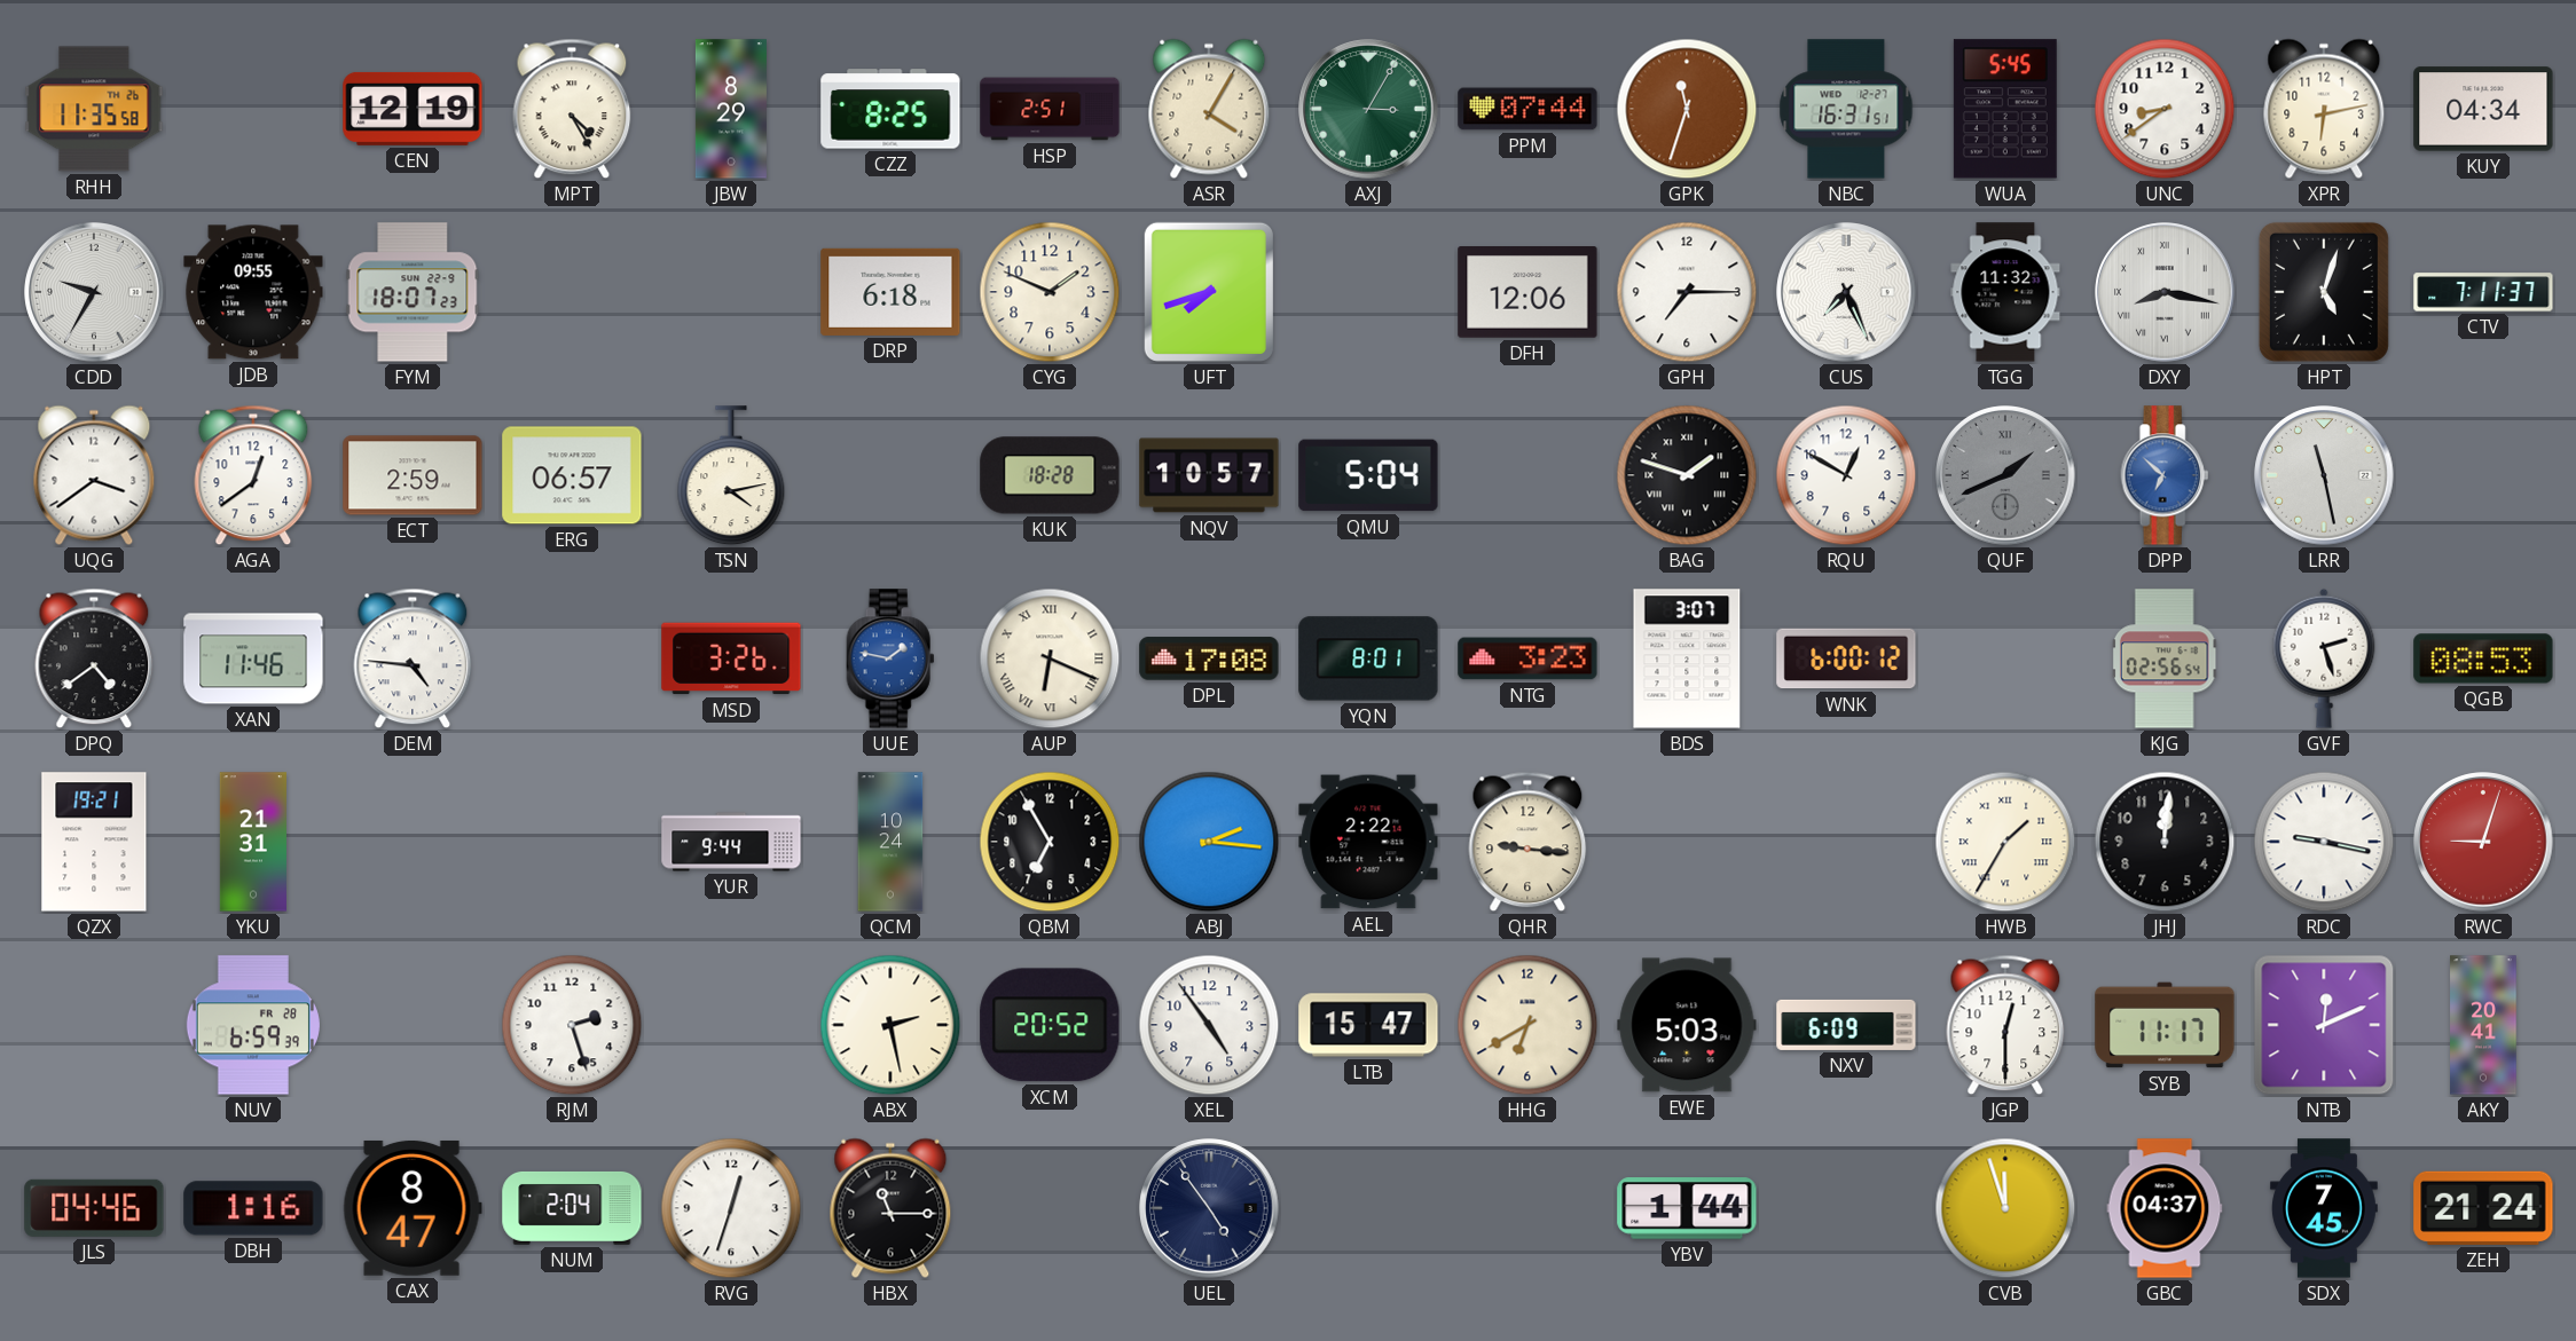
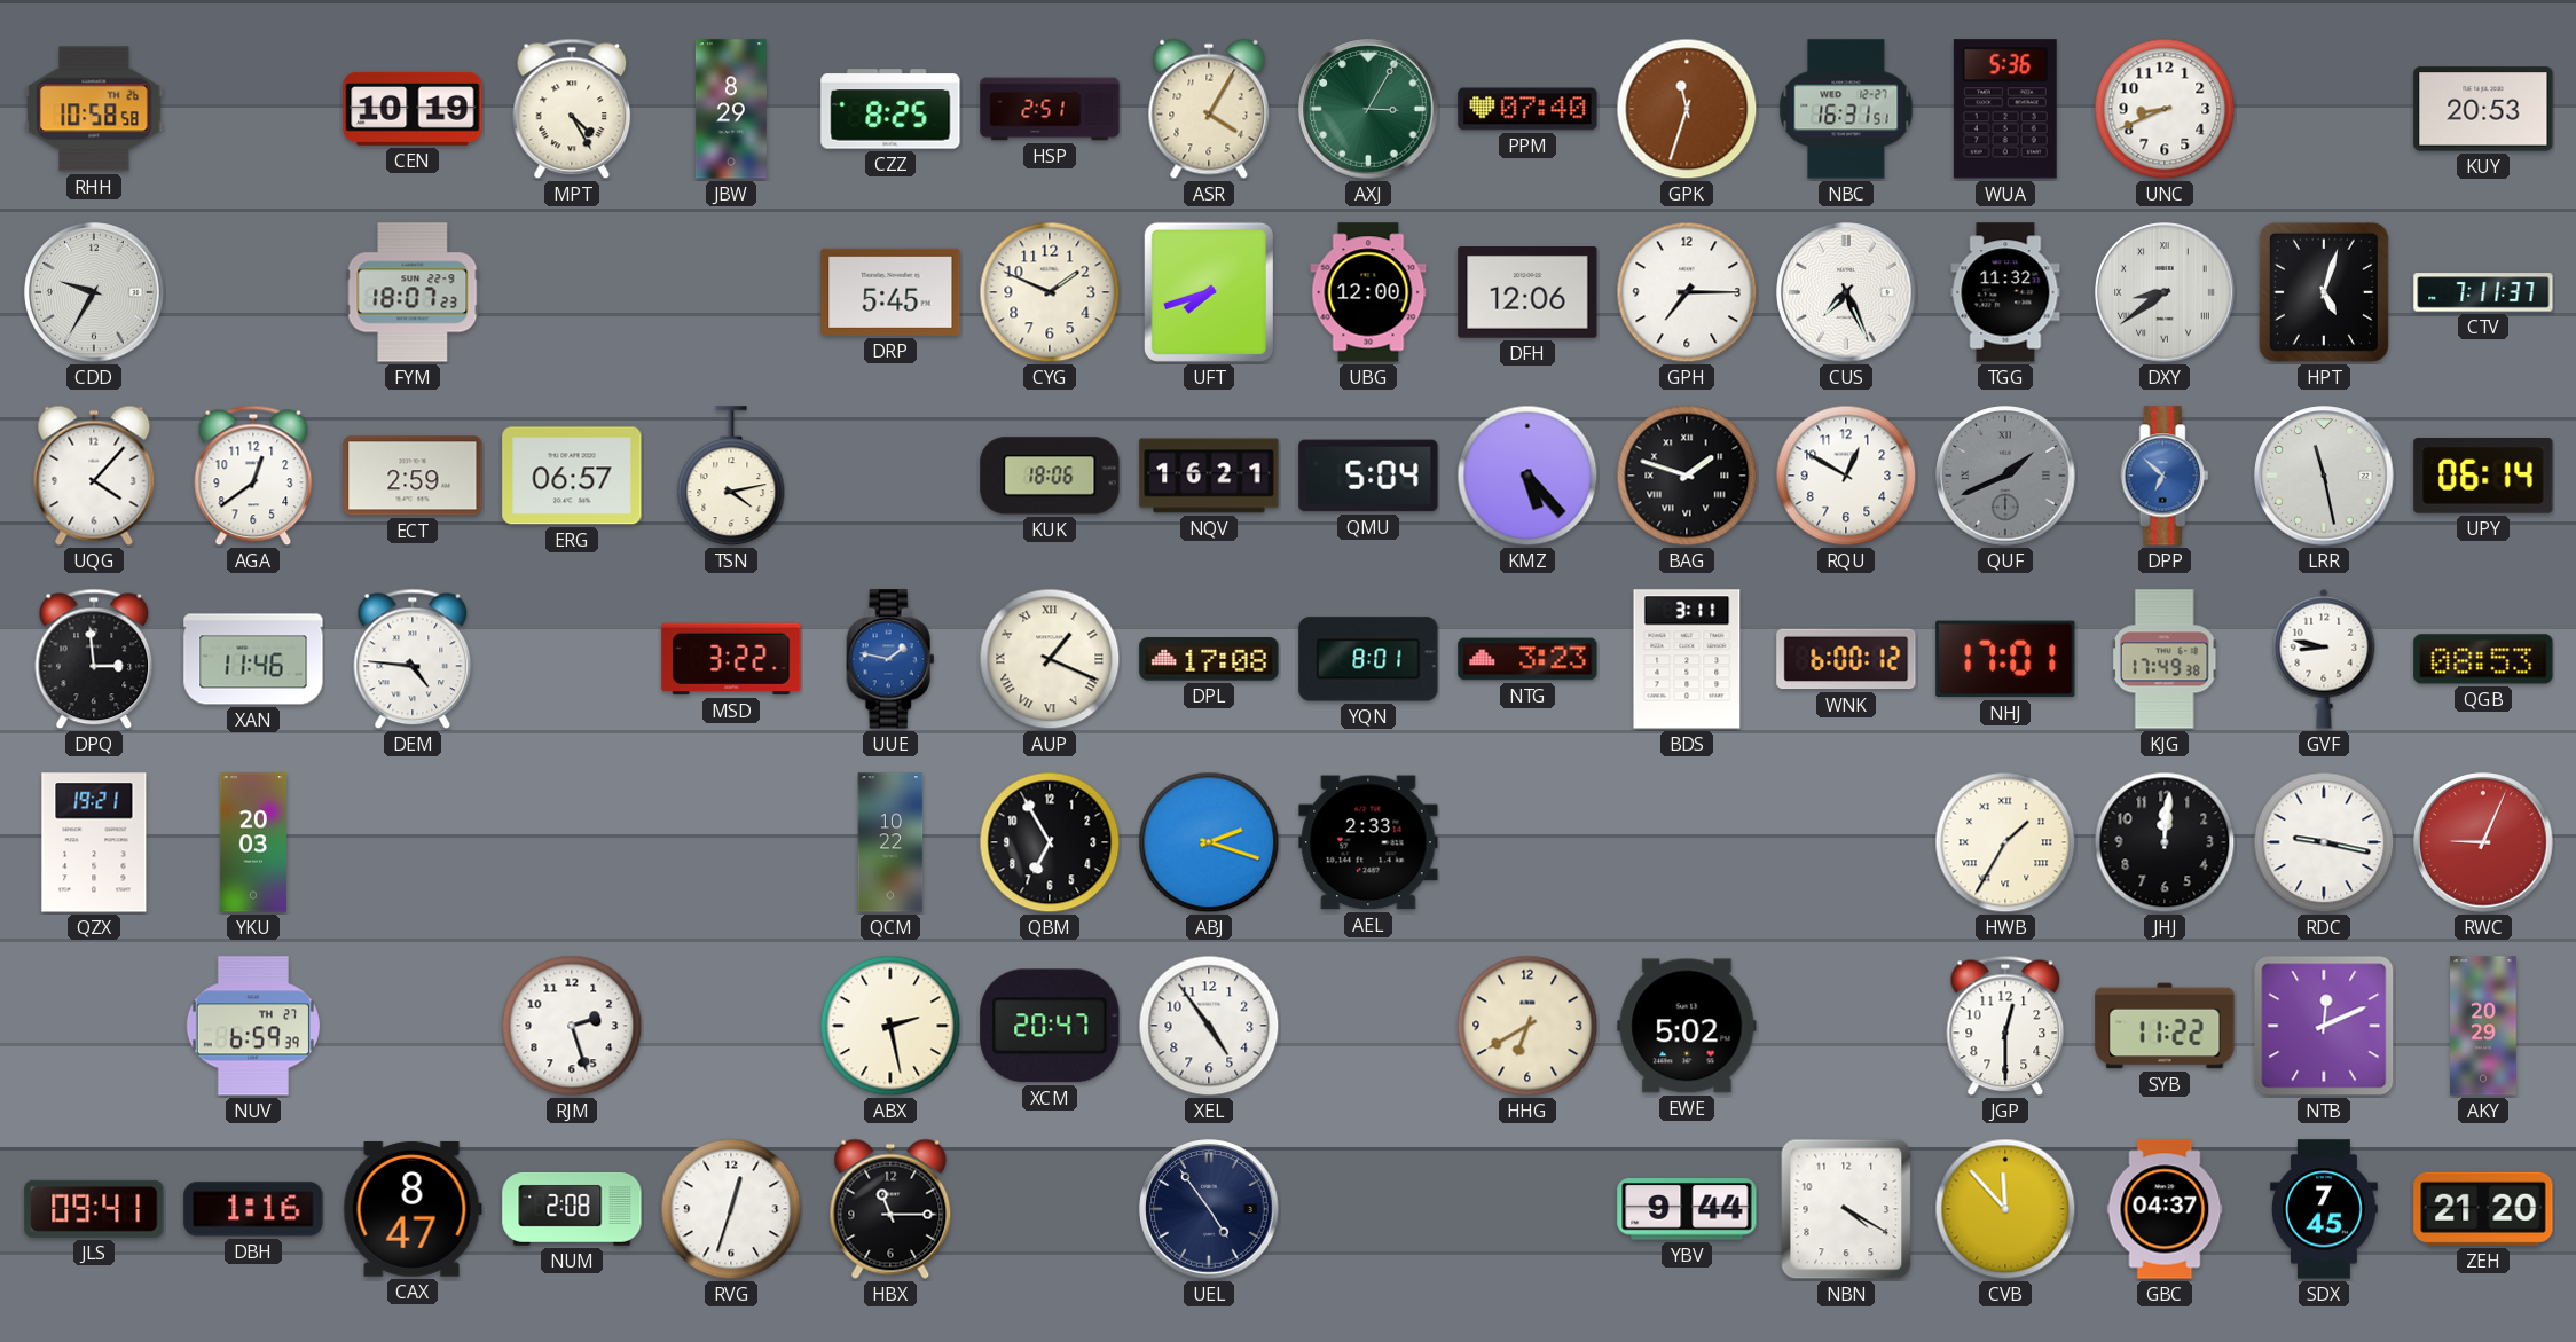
RHH: 11:35 -> 10:58 (94, 109)
CEN: 12:19 -> 10:19 (413, 109)
PPM: 07:44 -> 07:40 (1527, 109)
WUA: 5:45 -> 5:36 (2005, 109)
UNC: 8:39 -> 8:41 (2165, 109)
XPR: 6:13 -> none (2324, 109)
KUY: 04:34 -> 20:53 (2483, 109)
JDB: 09:55 -> none (253, 292)
DRP: 6:18 -> 5:45 (890, 292)
UBG: none -> 12:00 (1368, 292)
DXY: 8:17 -> 8:39 (2165, 292)
UQG: 3:39 -> 4:07 (94, 476)
KUK: 18:28 -> 18:06 (1050, 476)
NQV: 10:57 -> 16:21 (1209, 476)
KMZ: none -> 5:23 (1527, 476)
UPY: none -> 06:14 (2483, 477)
DPQ: 4:39 -> 2:59 (94, 659)
MSD: 3:26 -> 3:22 (731, 659)
AUP: 6:19 -> 1:19 (1050, 659)
BDS: 3:07 -> 3:11 (1687, 659)
NHJ: none -> 17:01 (2005, 659)
KJG: 02:56 -> 17:49 (2165, 659)
GVF: 2:27 -> 8:47 (2324, 659)
YKU: 21:31 -> 20:03 (253, 842)
YUR: 9:44 -> none (731, 842)
QCM: 10:24 -> 10:22 (890, 842)
ABJ: 2:16 -> 2:18 (1209, 842)
AEL: 2:22 -> 2:33 (1368, 842)
QHR: 9:16 -> none (1527, 842)
RWC: 9:03 -> 9:04 (2483, 842)
NUV date: FR 28 -> TH 27 (253, 1026)
XCM: 20:52 -> 20:47 (1050, 1026)
LTB: 15:47 -> none (1368, 1025)
EWE: 5:03 -> 5:02 (1687, 1026)
NXV: 6:09 -> none (1846, 1025)
SYB: 11:17 -> 11:22 (2165, 1026)
AKY: 20:41 -> 20:29 (2483, 1026)
JLS: 04:46 -> 09:41 (94, 1209)
NUM: 2:04 -> 2:08 (572, 1209)
YBV: 1:44 -> 9:44 (1687, 1209)
NBN: none -> 4:20 (1846, 1209)
CVB: 11:57 -> 11:53 (2005, 1209)
ZEH: 21:24 -> 21:20 (2483, 1209)
